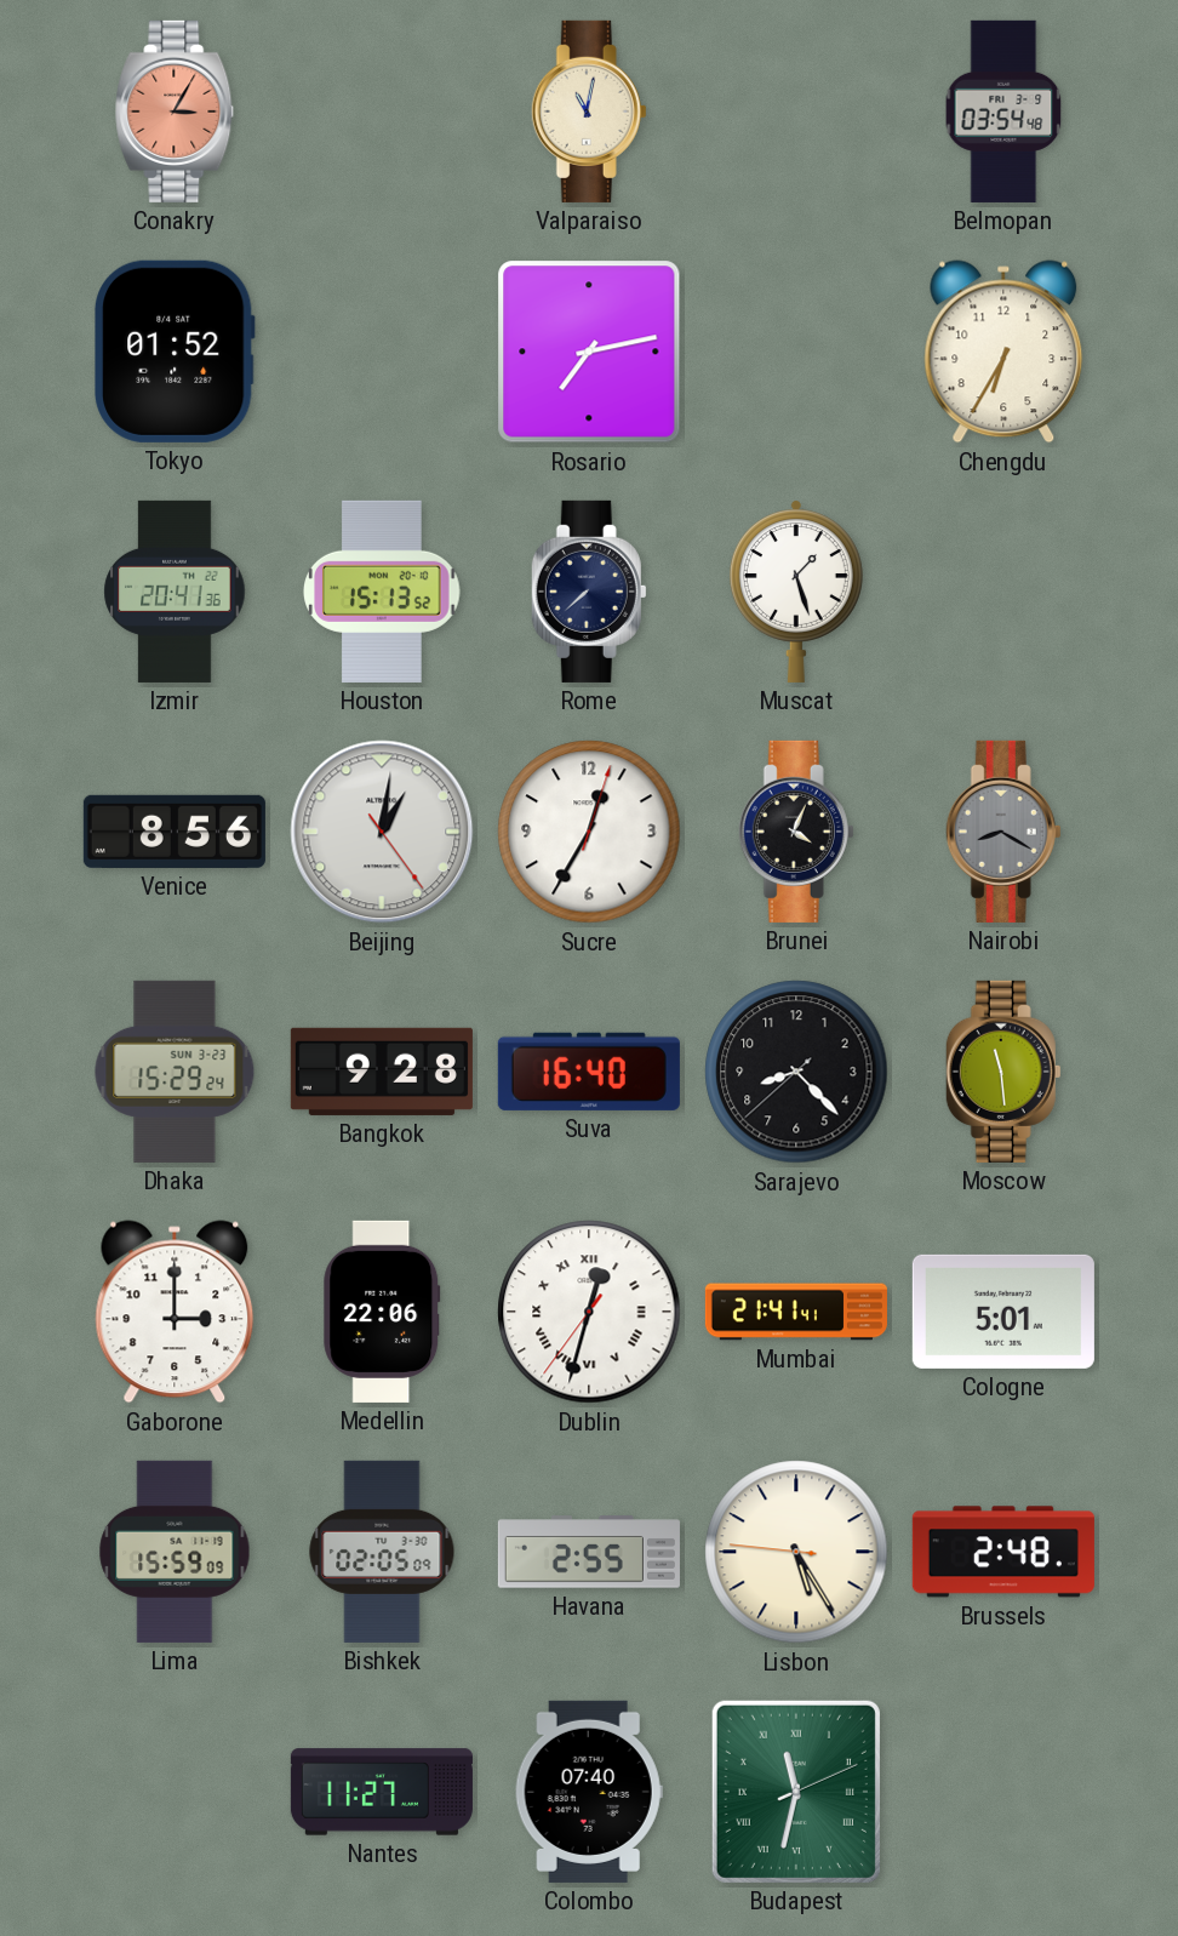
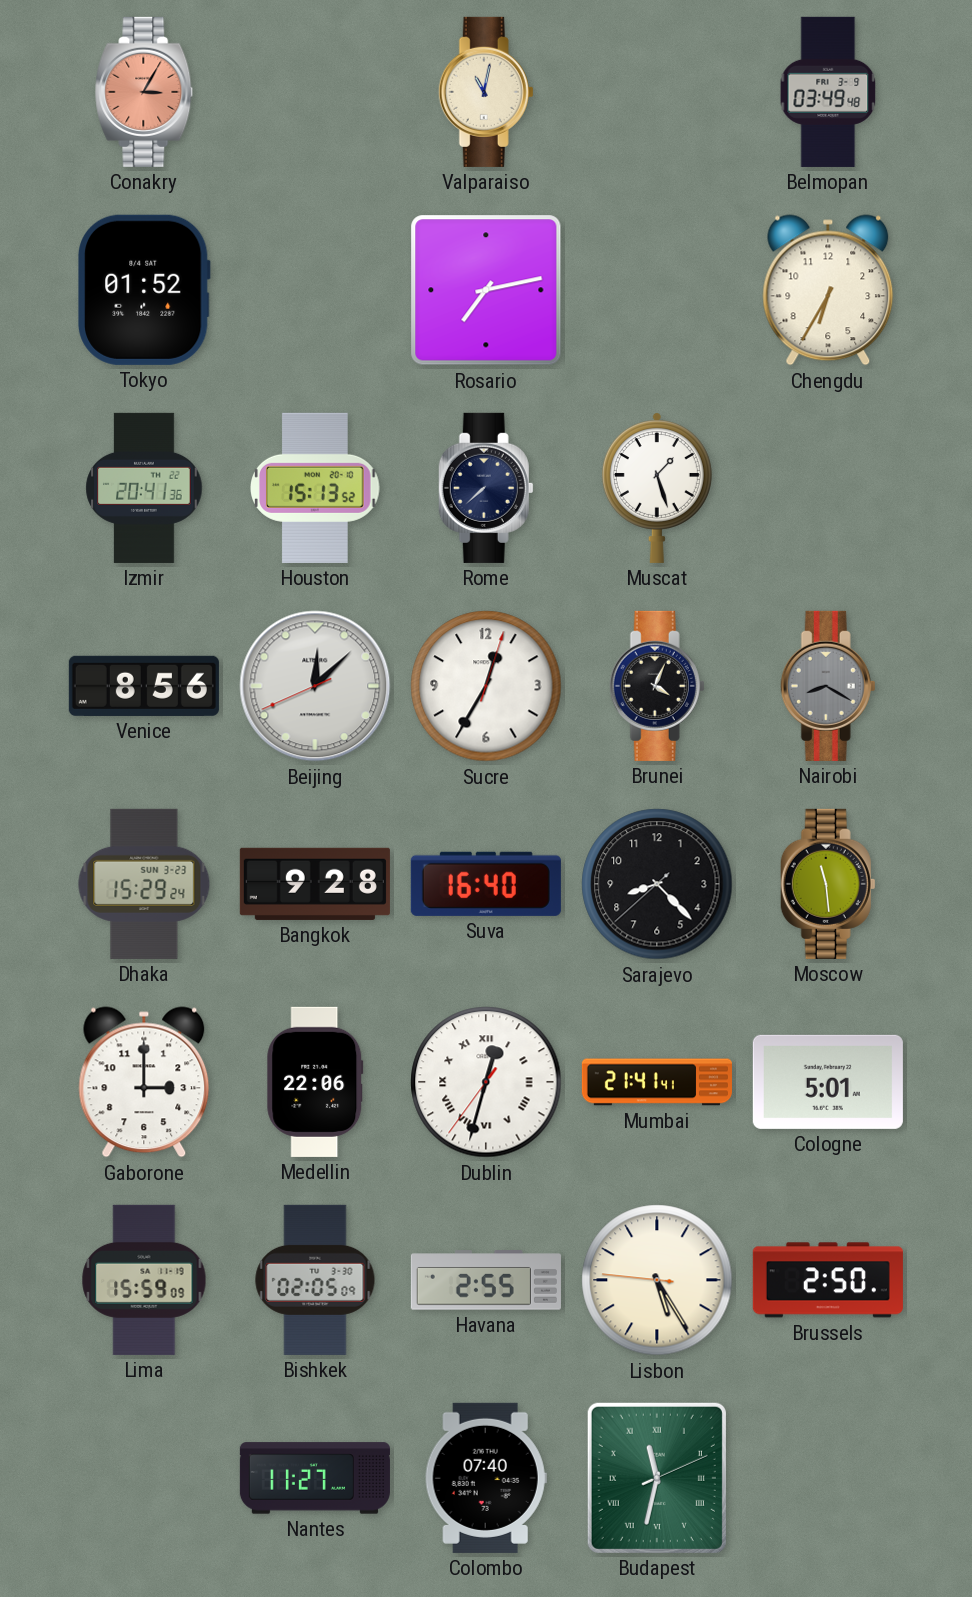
Belmopan: 03:54 -> 03:49 (828, 92)
Beijing: 1:01 -> 12:07 (315, 686)
Brussels: 2:48 -> 2:50 (828, 1280)
